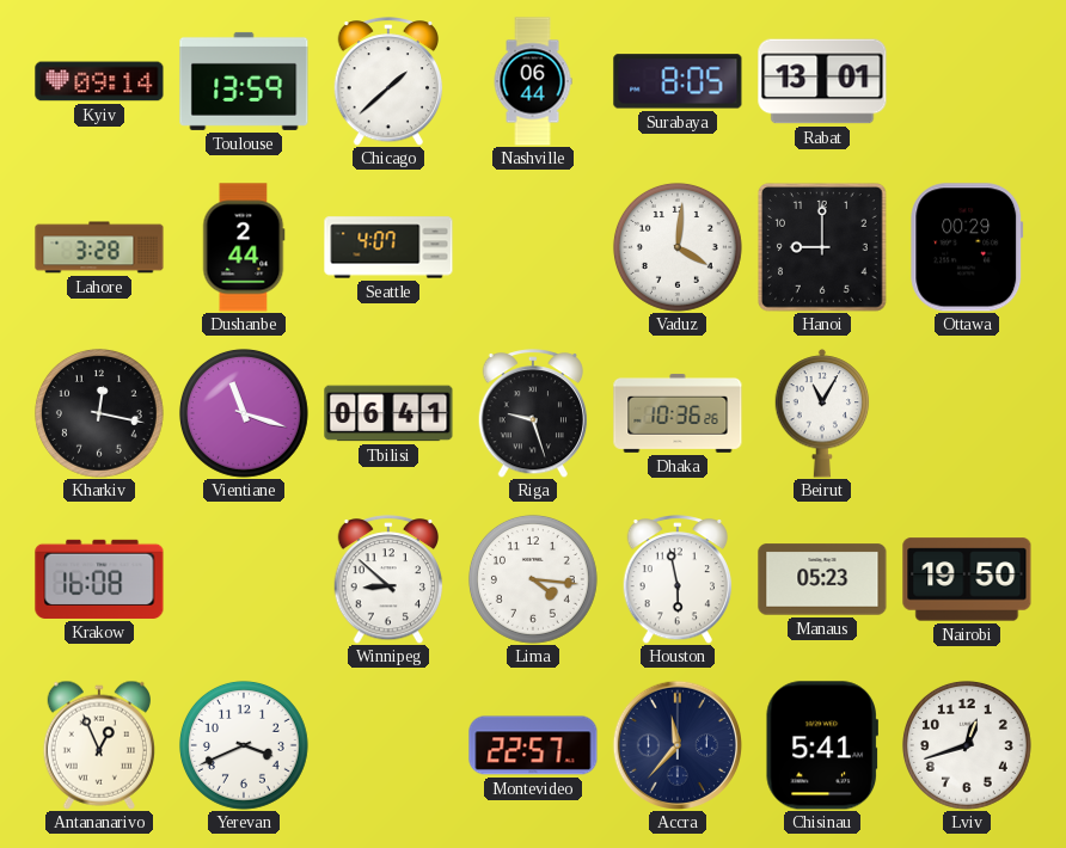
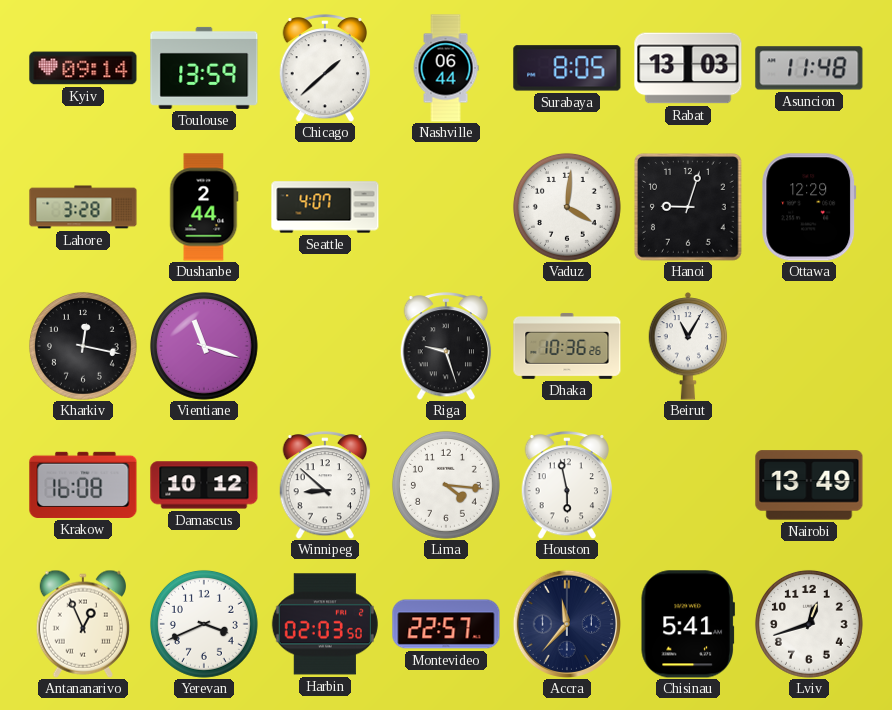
Rabat: 13:01 -> 13:03 (688, 68)
Asuncion: none -> 11:48 (809, 68)
Hanoi: 9:00 -> 9:03 (689, 208)
Ottawa: 00:29 -> 12:29 (809, 207)
Tbilisi: 06:41 -> none (388, 413)
Damascus: none -> 10:12 (204, 485)
Manaus: 05:23 -> none (822, 579)
Nairobi: 19:50 -> 13:49 (809, 485)
Harbin: none -> 02:03 (325, 624)
